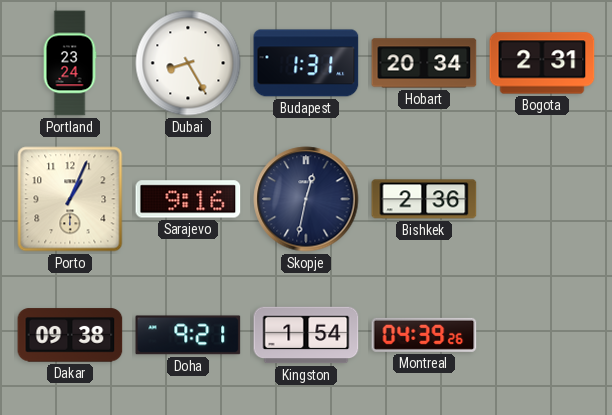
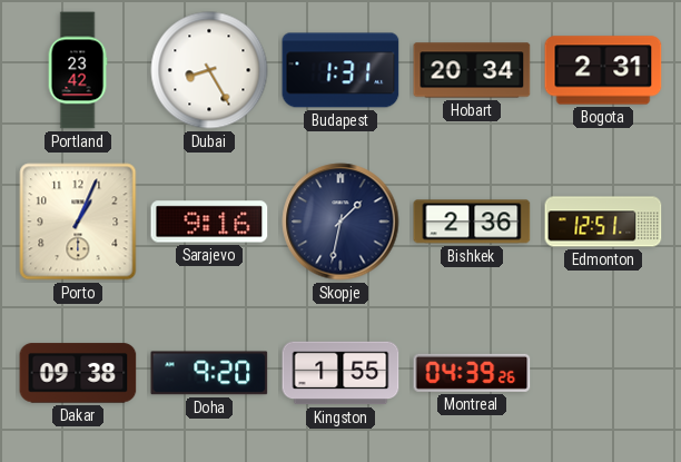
Portland: 23:24 -> 23:42 (78, 70)
Skopje: 12:32 -> 1:32 (340, 222)
Edmonton: none -> 12:51 (603, 222)
Doha: 9:21 -> 9:20 (209, 373)
Kingston: 1:54 -> 1:55 (340, 373)
